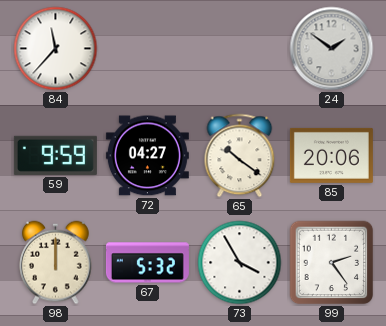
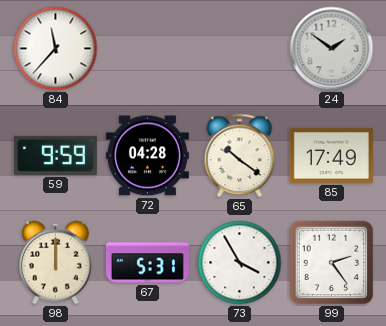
72: 04:27 -> 04:28 (147, 156)
85: 20:06 -> 17:49 (331, 155)
67: 5:32 -> 5:31 (147, 263)
